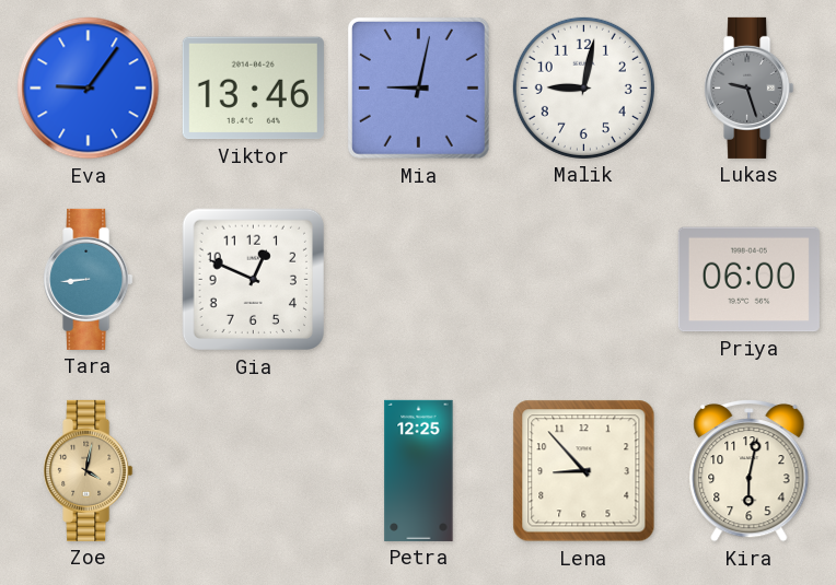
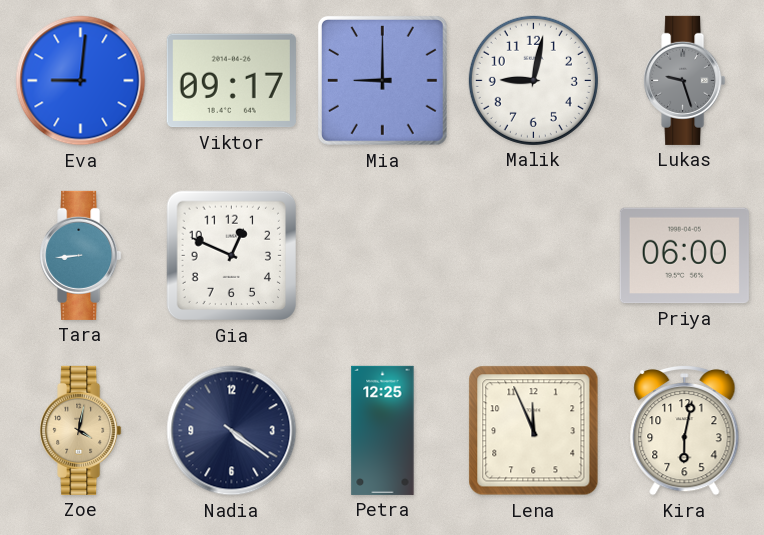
Eva: 9:06 -> 9:01 (81, 81)
Viktor: 13:46 -> 09:17 (231, 81)
Mia: 9:02 -> 9:00 (382, 80)
Nadia: none -> 4:21 (232, 431)
Lena: 8:53 -> 11:56 (534, 431)
